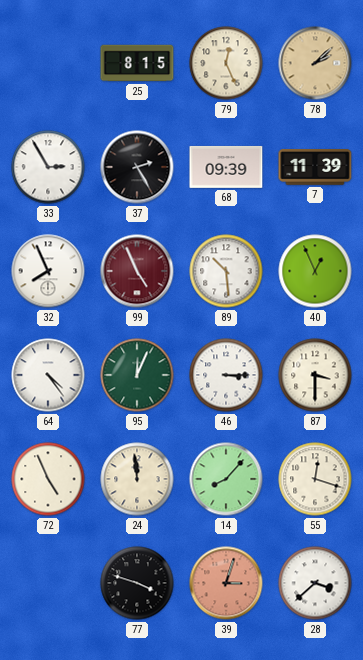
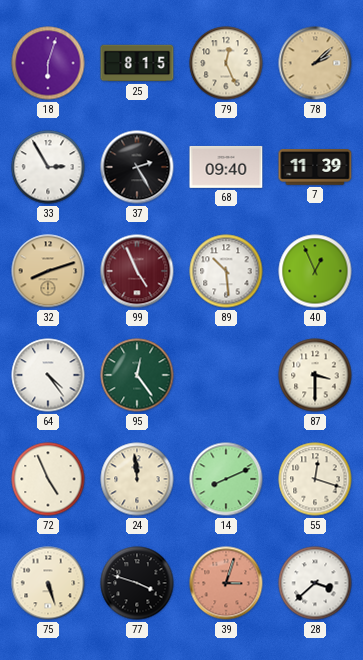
18: none -> 6:03 (48, 63)
68: 09:39 -> 09:40 (226, 167)
32: 7:56 -> 8:12 (48, 271)
32 dial: white -> champagne (48, 271)
95: 12:04 -> 12:24 (137, 375)
46: 3:15 -> none (226, 375)
14: 8:07 -> 8:11 (226, 479)
75: none -> 5:27 (48, 583)
